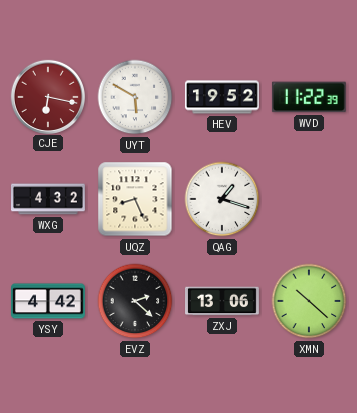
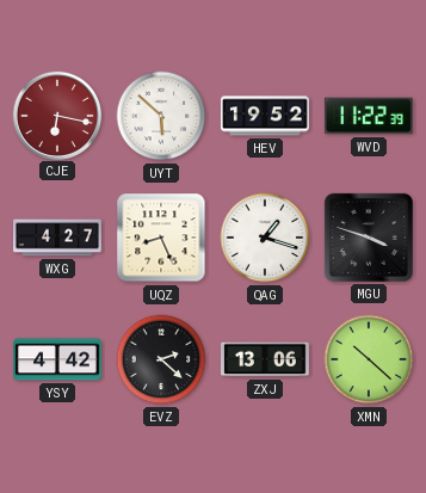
UYT: 5:50 -> 5:52 (161, 116)
WXG: 4:32 -> 4:27 (58, 238)
MGU: none -> 3:48 (369, 238)
